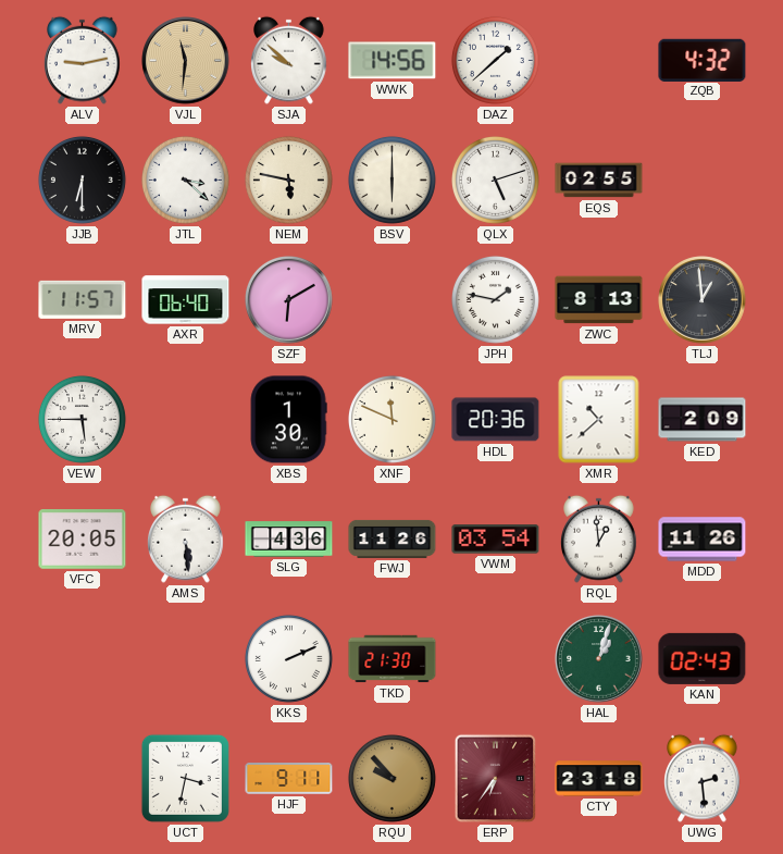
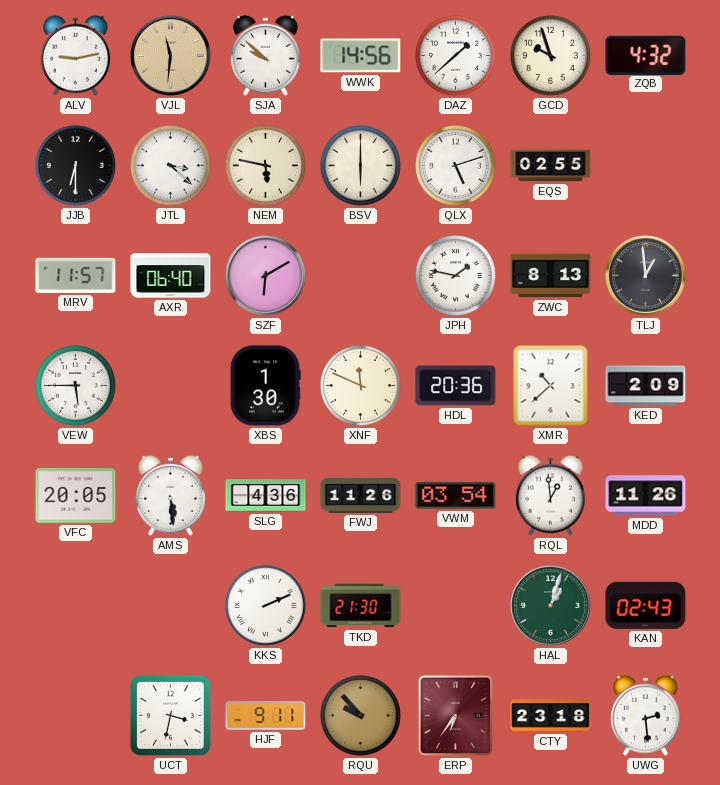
GCD: none -> 9:57 (550, 55)
